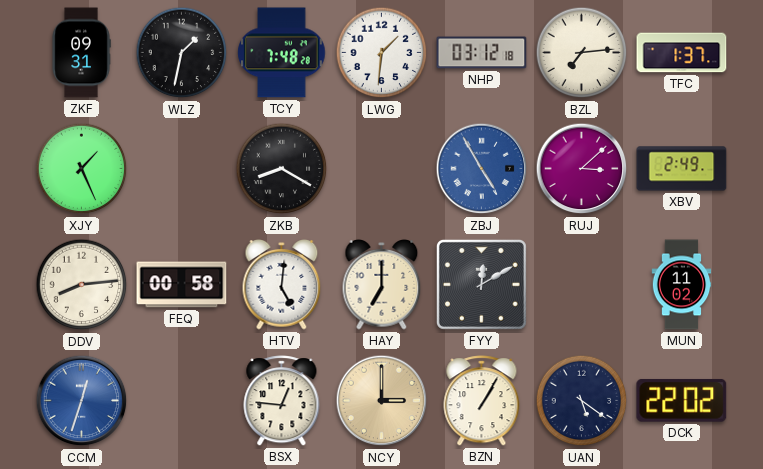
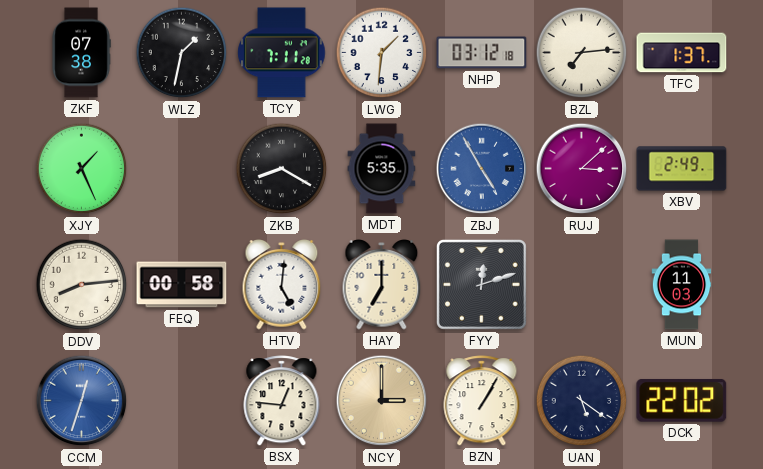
ZKF: 09:31 -> 07:38 (81, 53)
TCY: 7:48 -> 7:11 (282, 53)
MDT: none -> 5:35 (382, 169)
FYY: 12:10 -> 12:12 (481, 284)
MUN: 11:02 -> 11:03 (682, 285)
